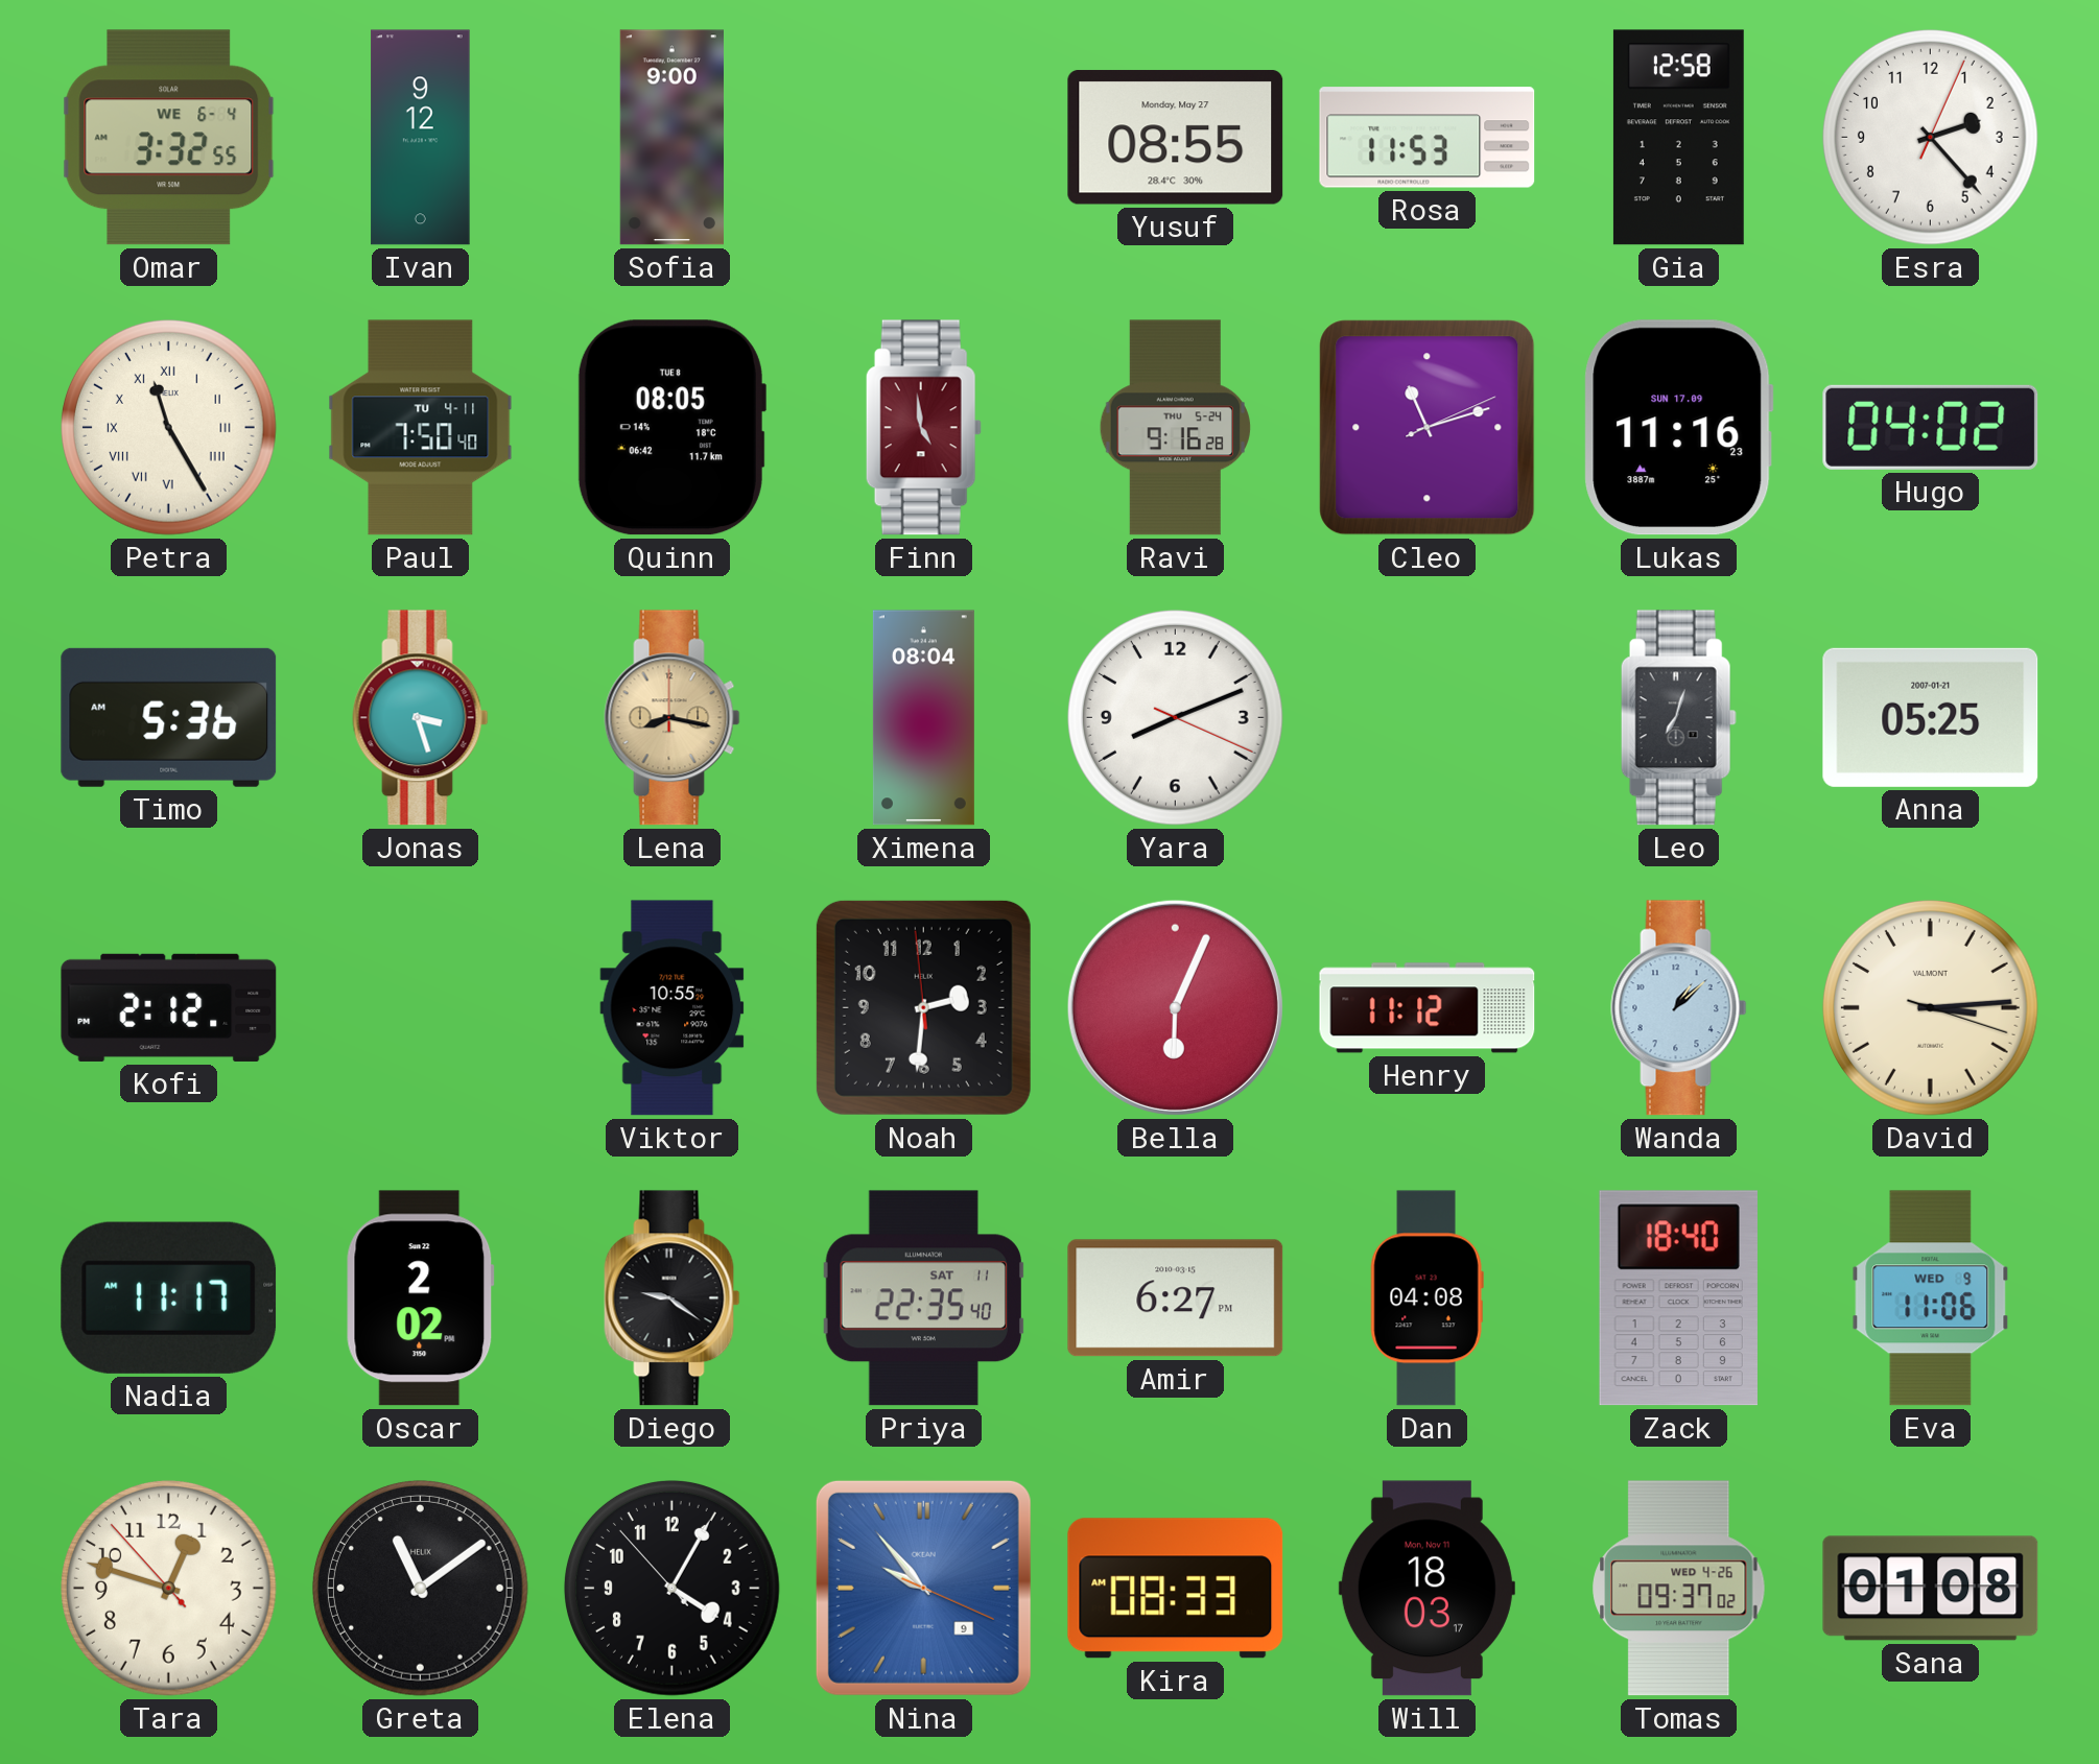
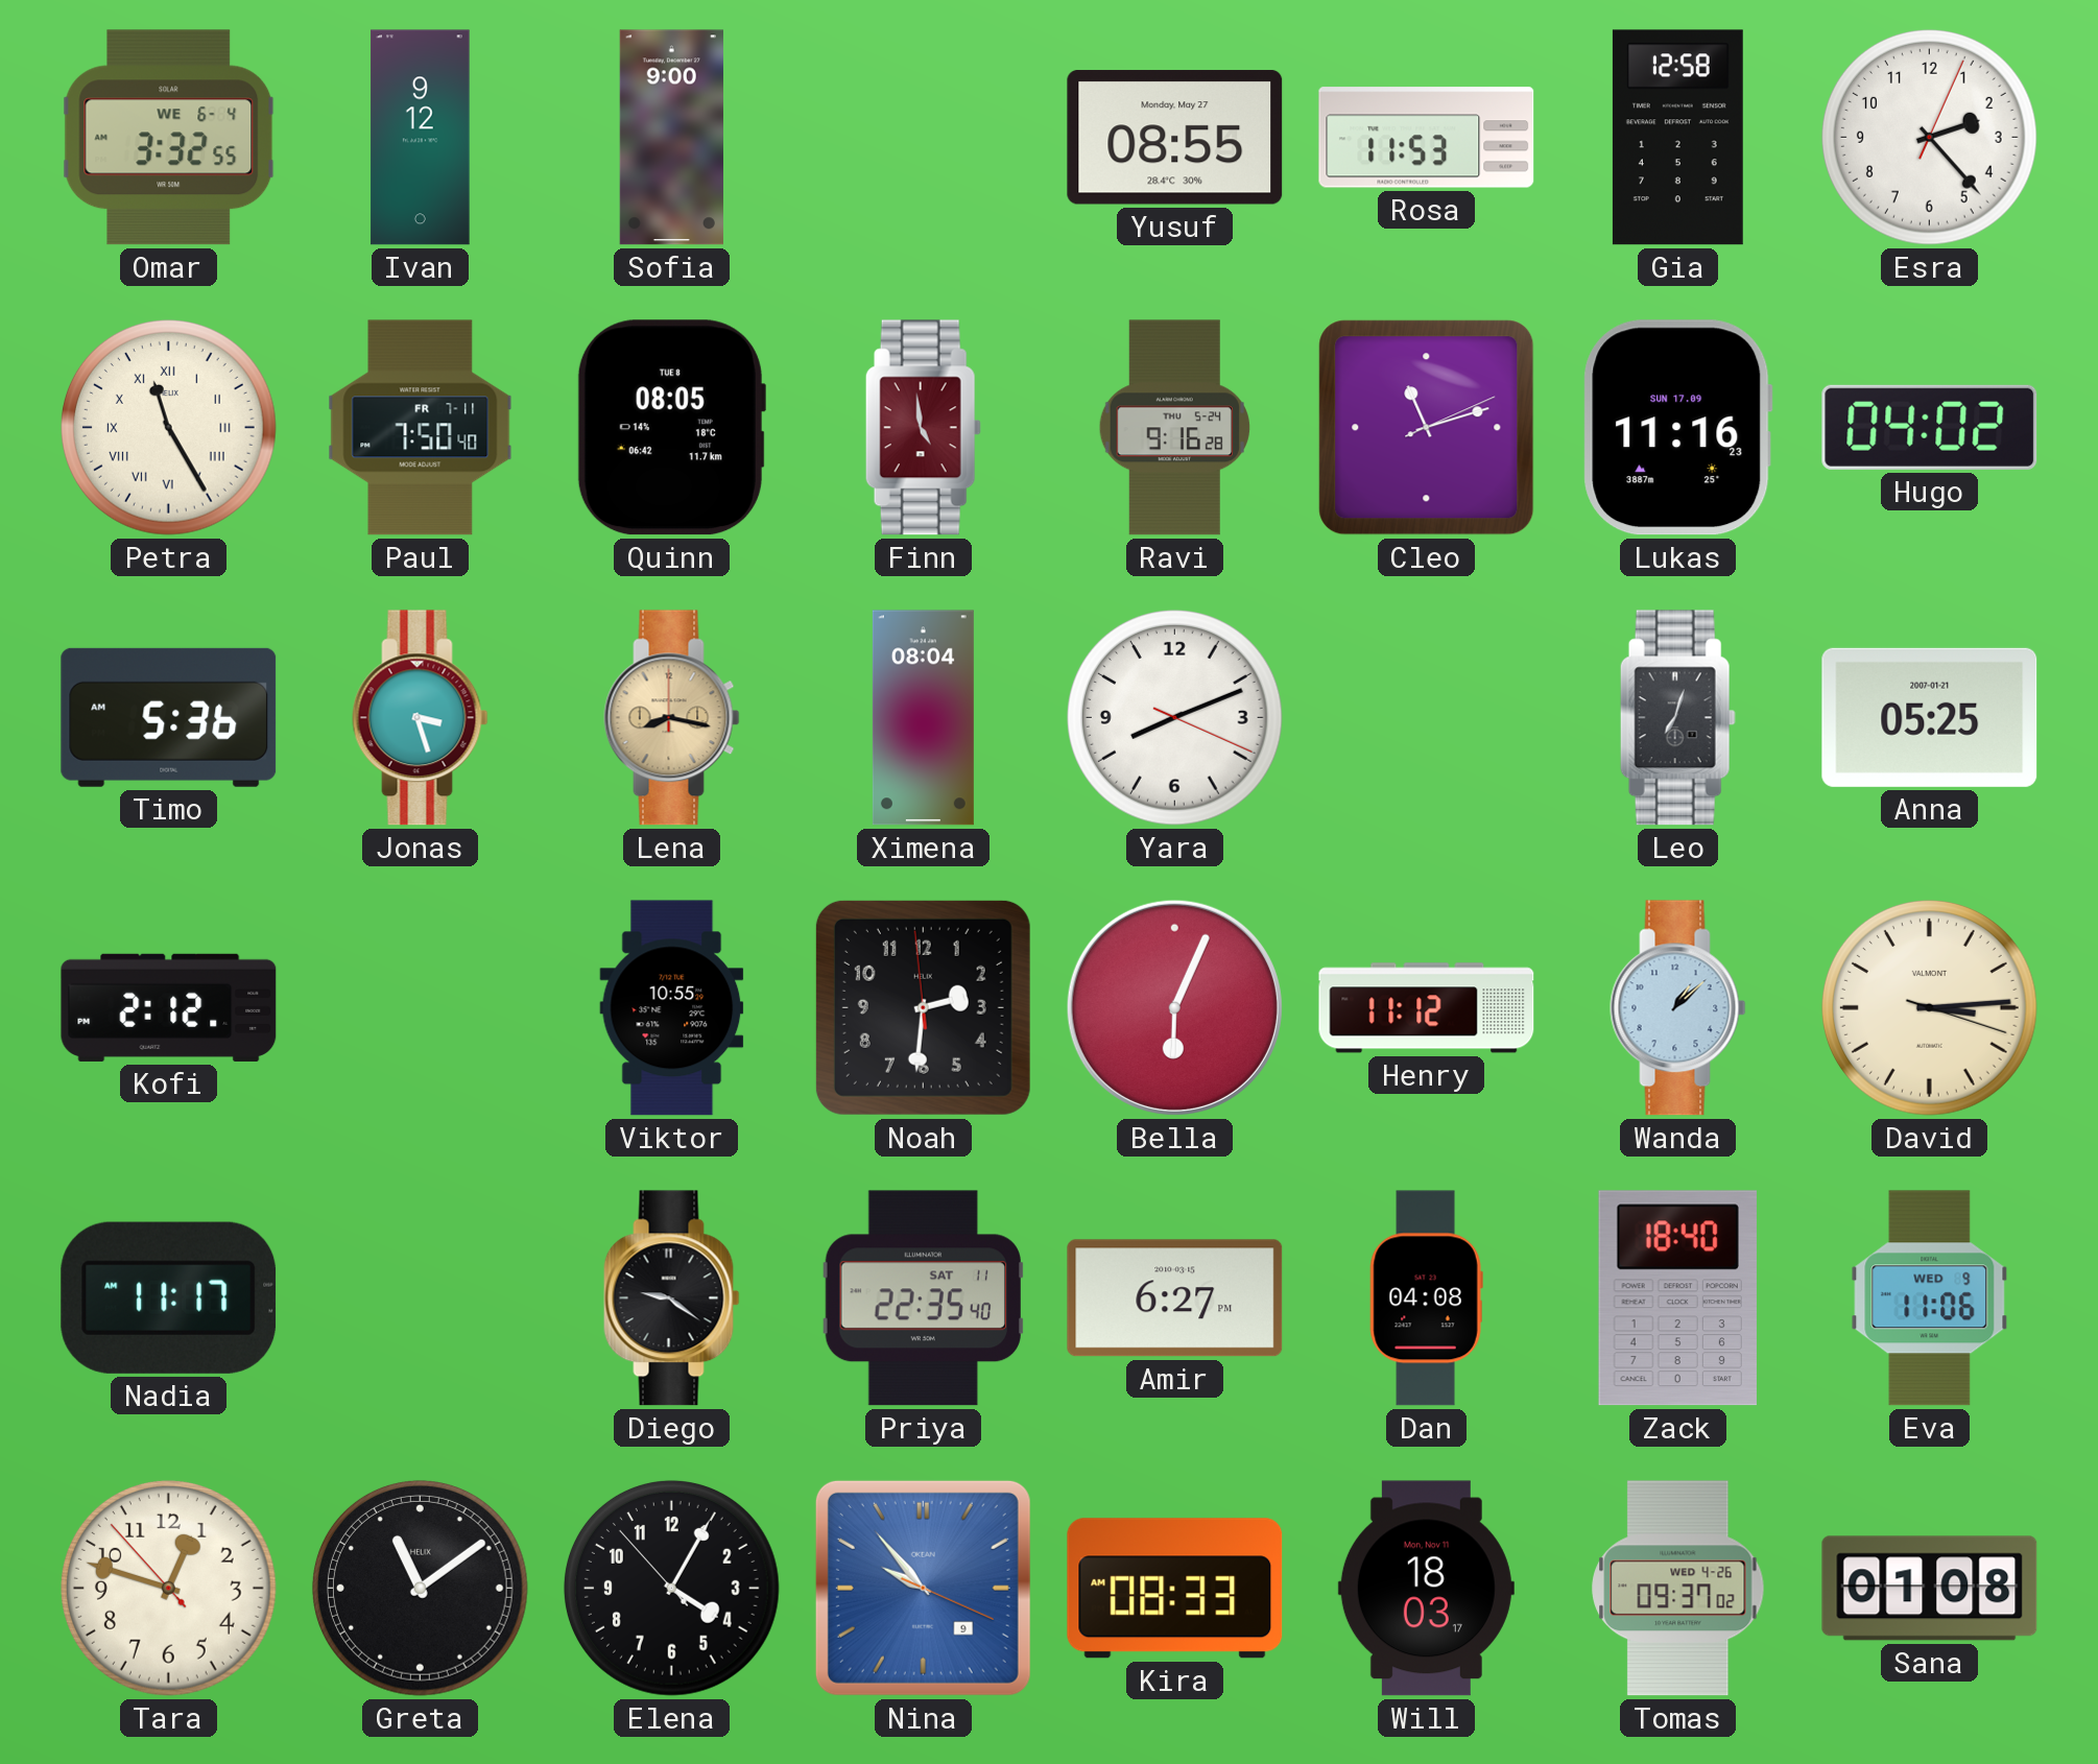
Paul date: TU 4-11 -> FR 7-11 (421, 428)
Oscar: 2:02 -> none (421, 1298)
